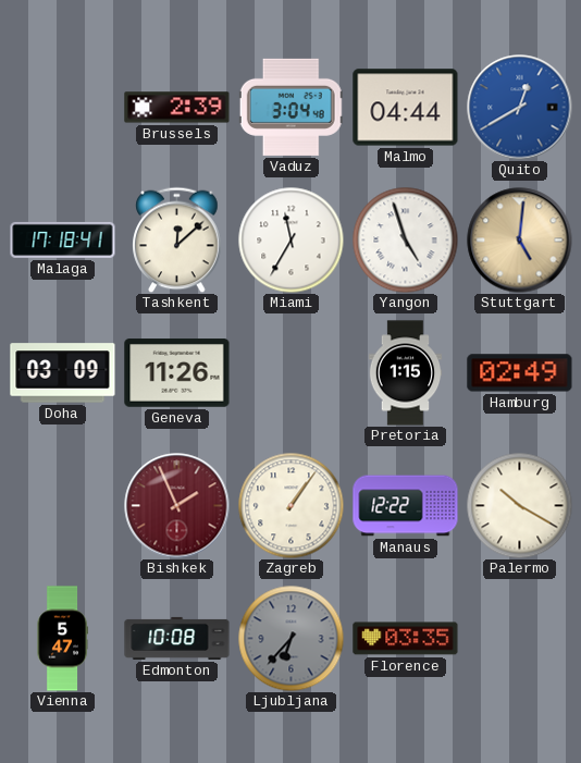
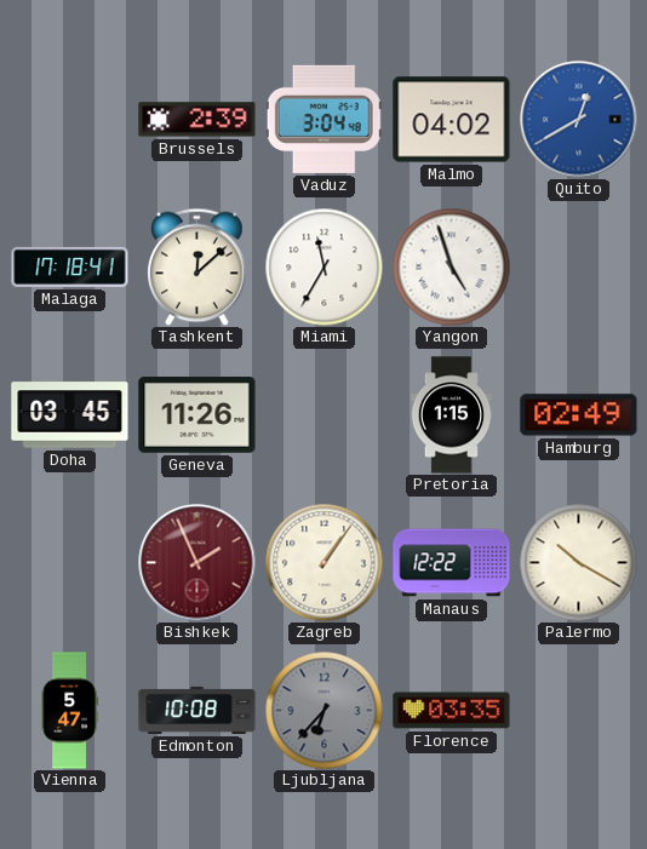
Malmo: 04:44 -> 04:02 (452, 120)
Stuttgart: 5:01 -> none (520, 241)
Doha: 03:09 -> 03:45 (70, 415)
